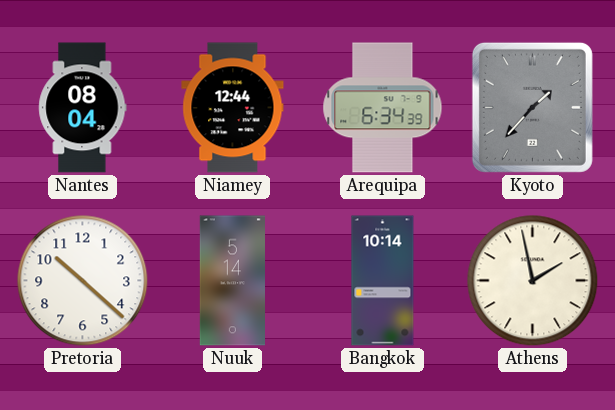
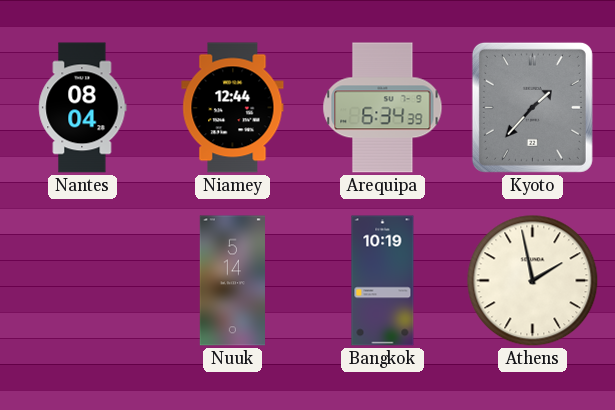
Pretoria: 10:22 -> none (83, 281)
Bangkok: 10:14 -> 10:19 (383, 281)
